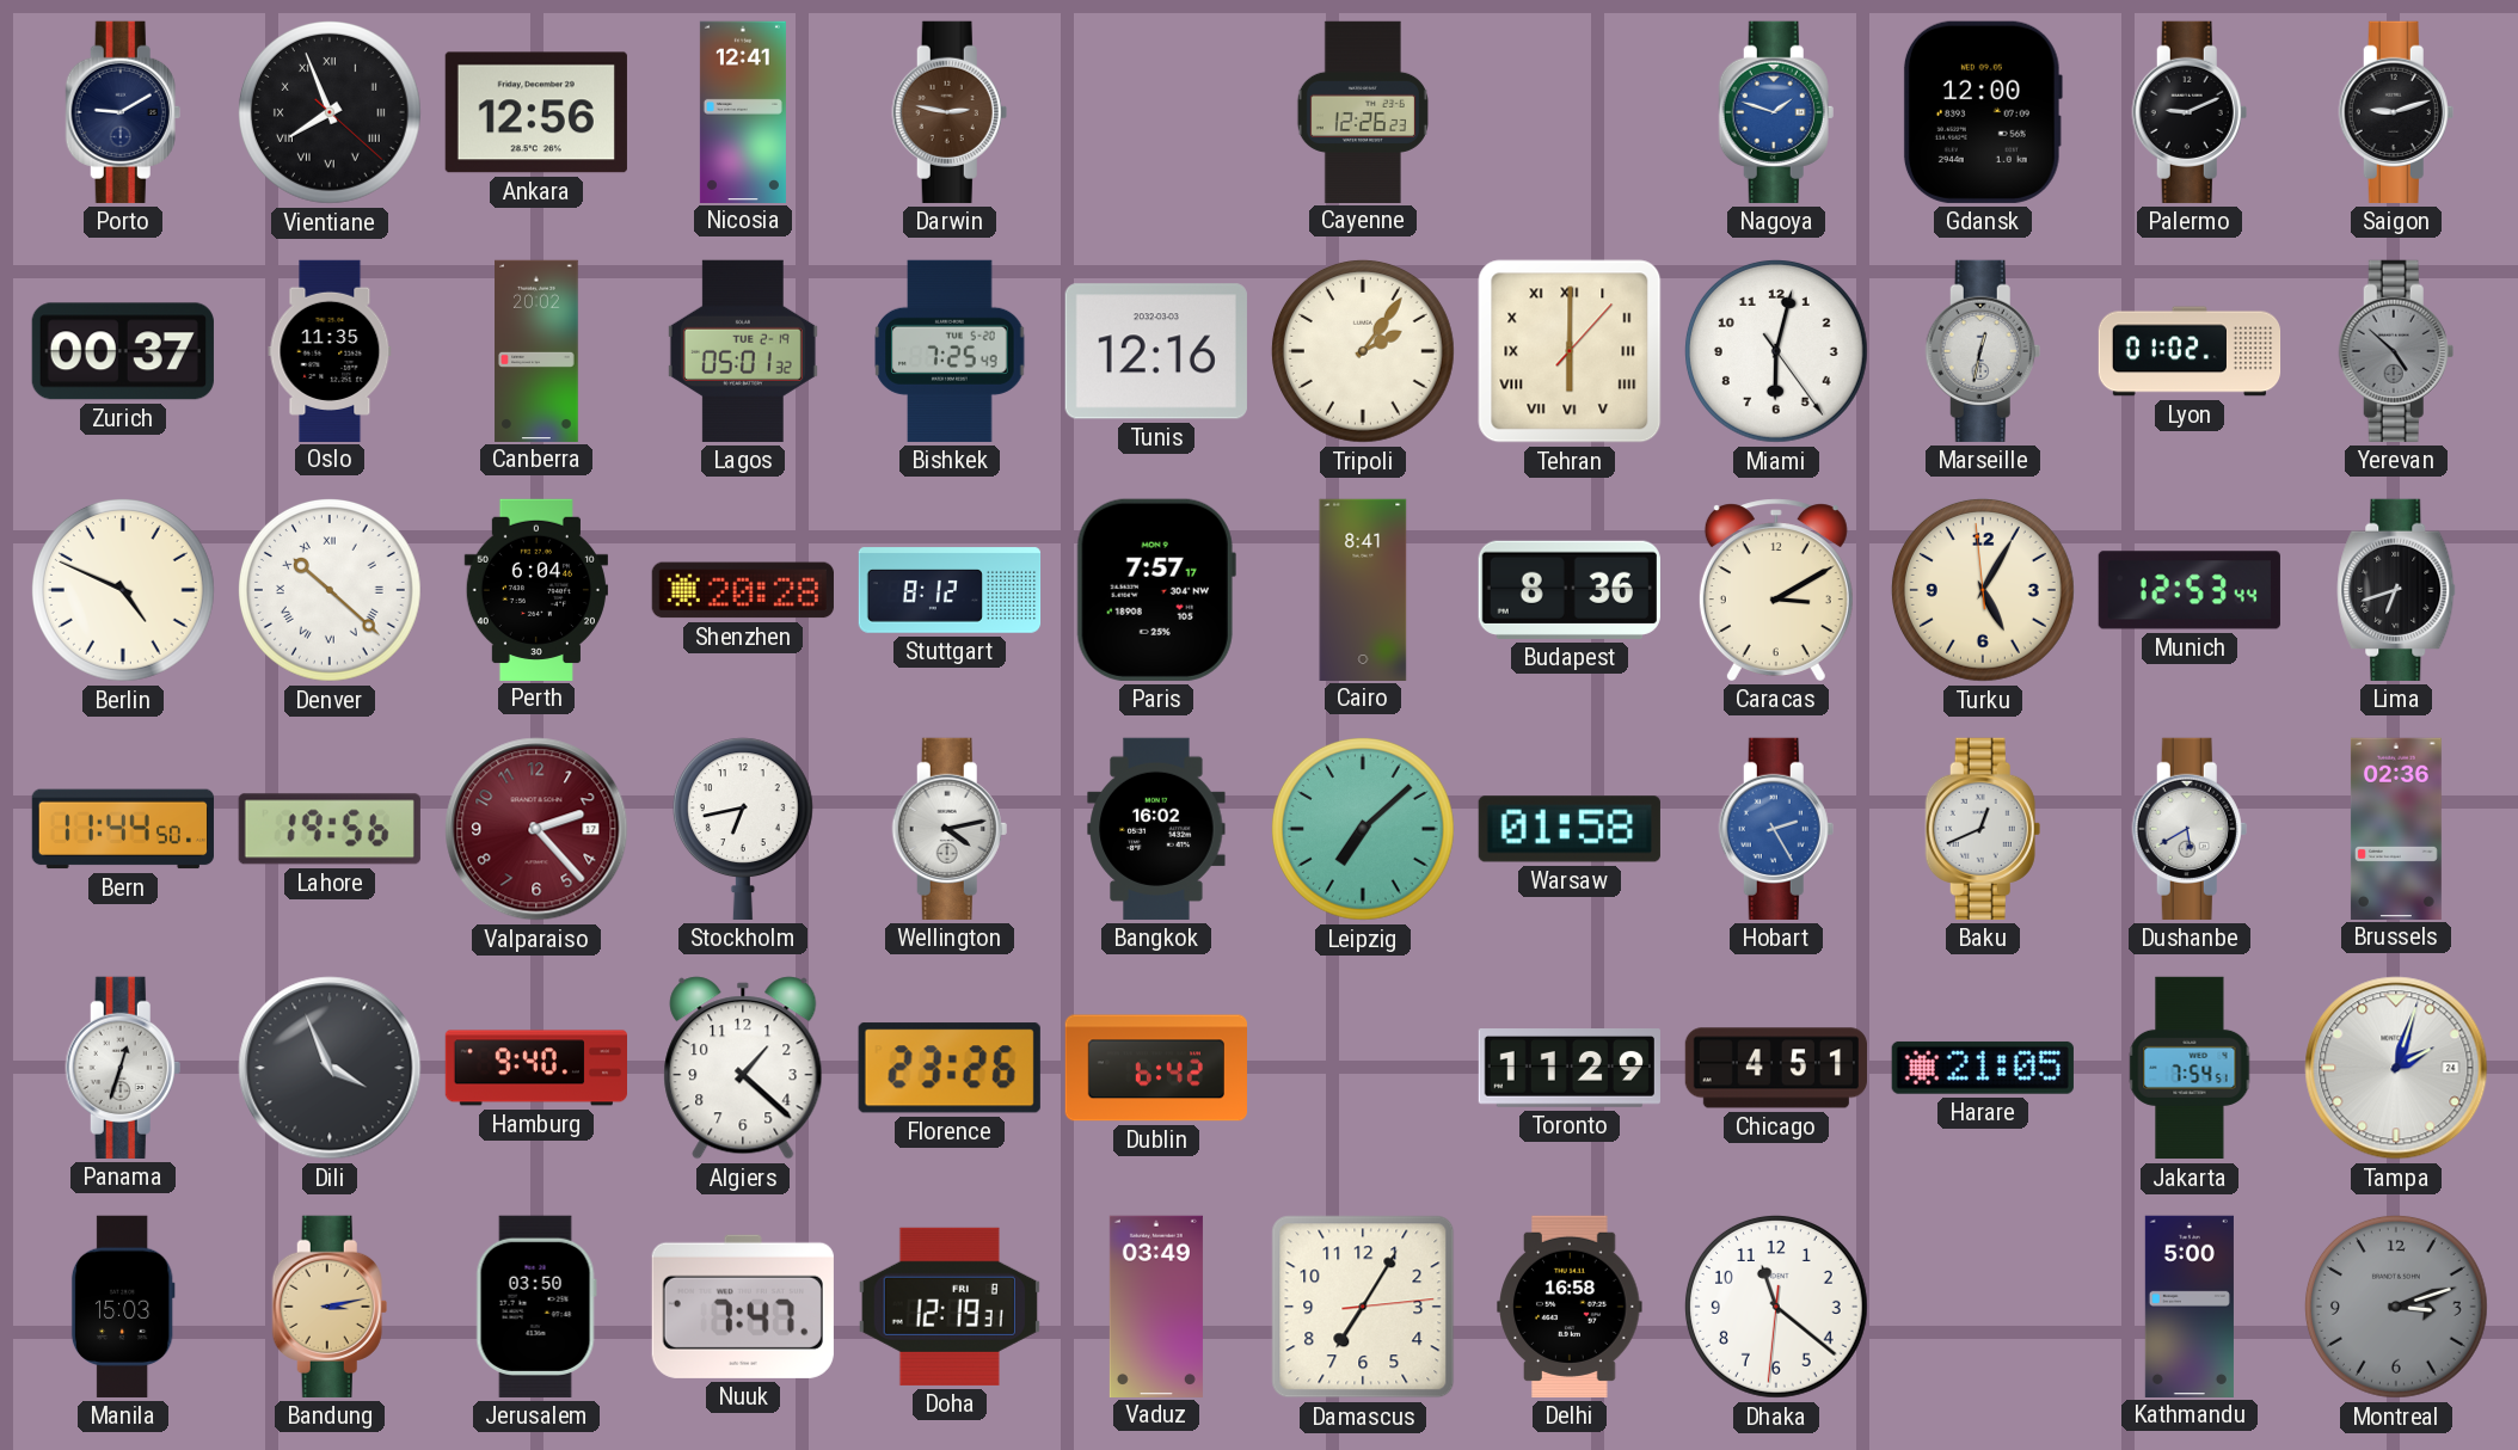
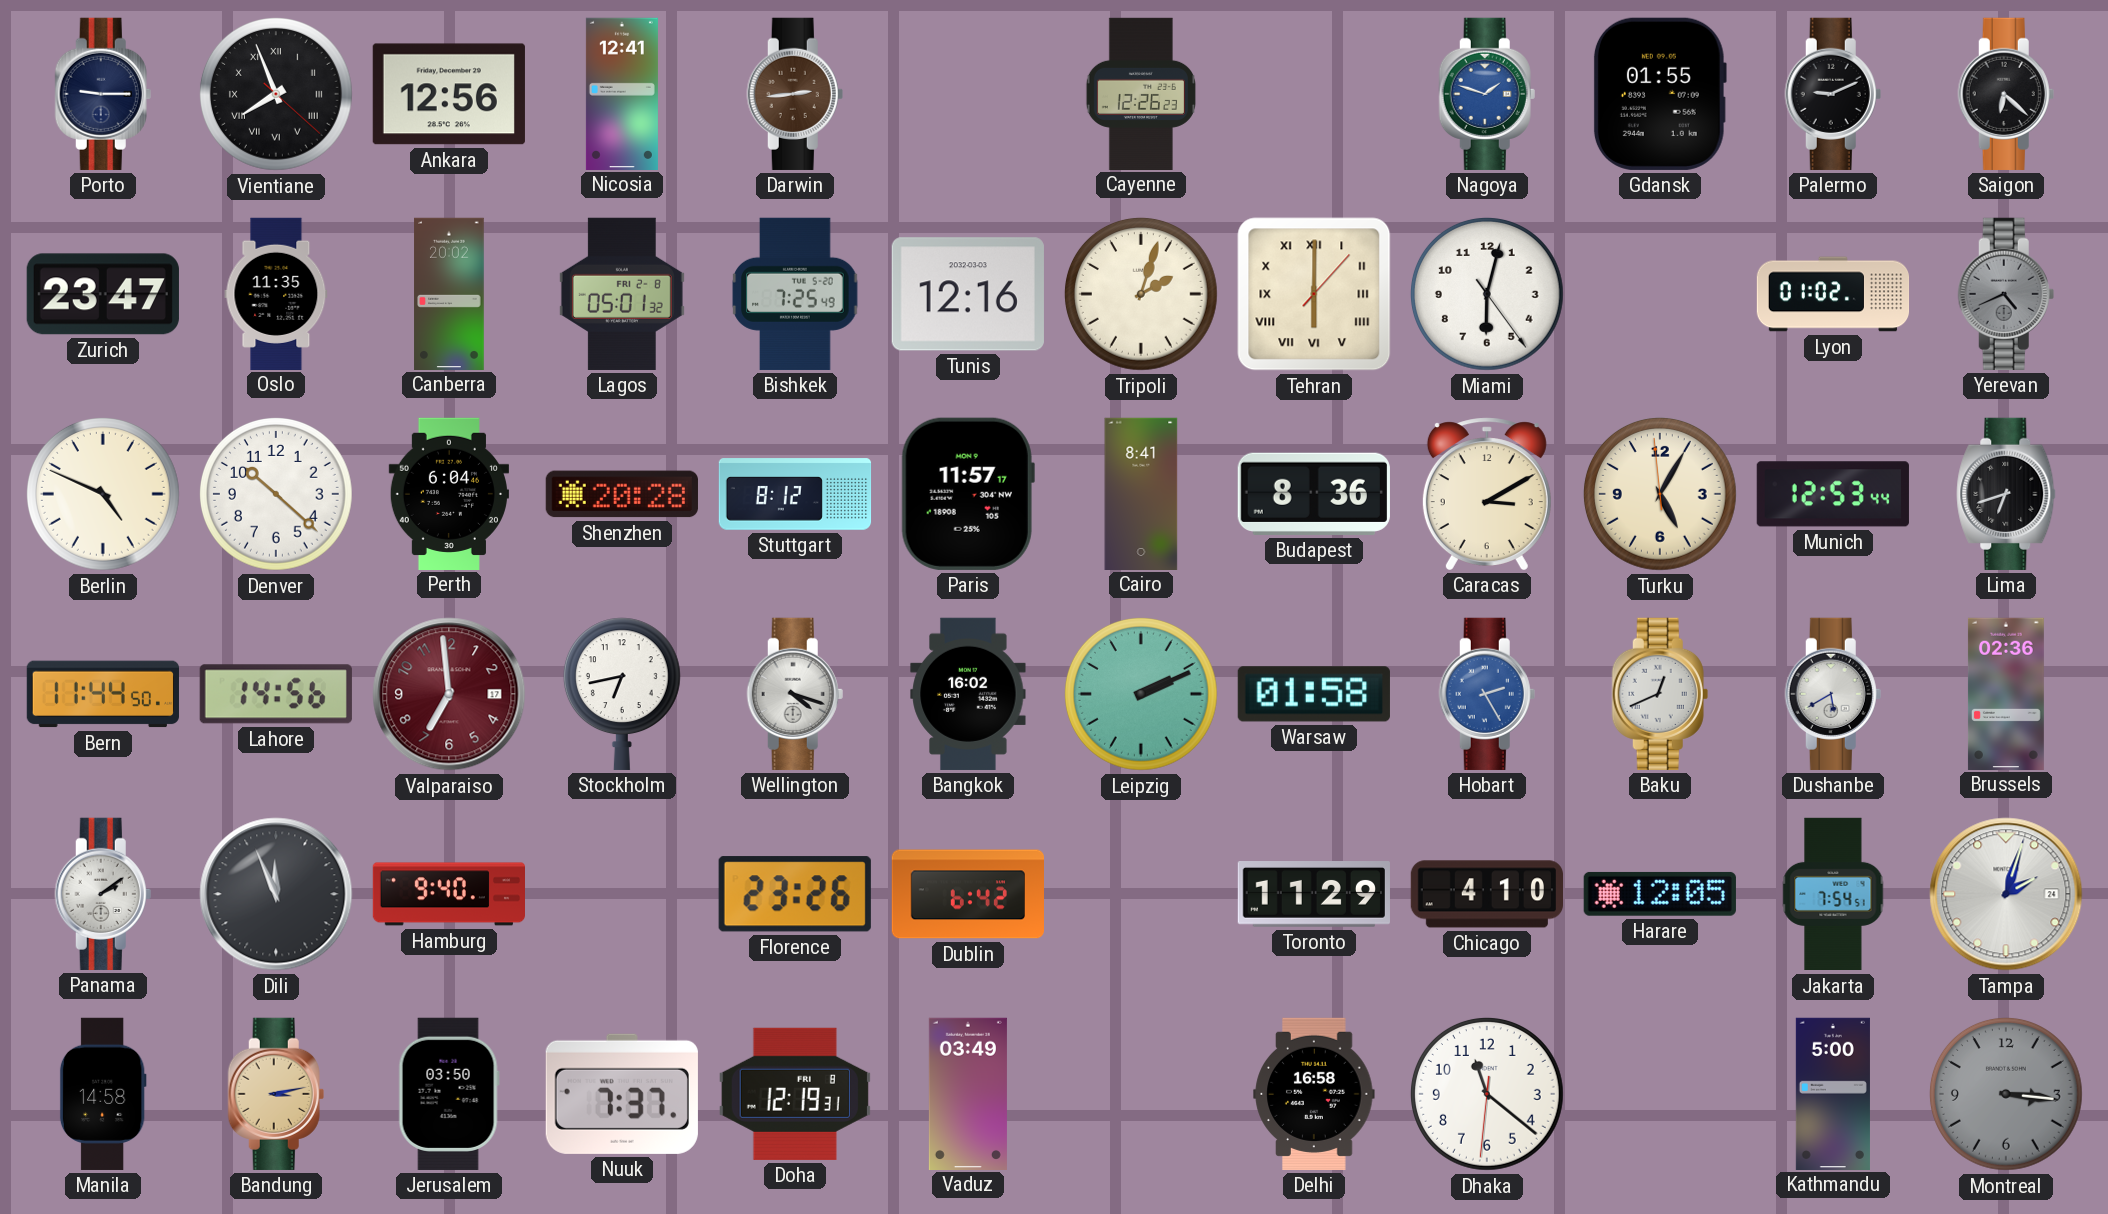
Porto: 9:10 -> 9:15 (103, 94)
Darwin: 2:47 -> 2:44 (795, 94)
Gdansk: 12:00 -> 01:55 (1660, 94)
Saigon: 9:12 -> 6:22 (2006, 94)
Zurich: 00:37 -> 23:47 (103, 294)
Lagos date: TUE 2-19 -> FRI 2-8 (622, 294)
Tripoli: 2:06 -> 2:03 (1141, 294)
Marseille: 12:32 -> none (1983, 351)
Yerevan: 4:52 -> 4:41 (2006, 294)
Denver numerals: Roman -> Arabic (276, 494)
Paris: 7:57 -> 11:57 (968, 494)
Lahore: 19:56 -> 14:56 (276, 694)
Valparaiso: 2:23 -> 6:59 (449, 694)
Wellington: 4:13 -> 4:18 (795, 694)
Leipzig: 7:08 -> 2:11 (1141, 694)
Panama: 12:33 -> 2:09 (103, 894)
Dili: 3:56 -> 11:56 (276, 894)
Algiers: 1:22 -> none (743, 1068)
Chicago: 4:51 -> 4:10 (1486, 894)
Harare: 21:05 -> 12:05 (1660, 894)
Manila: 15:03 -> 14:58 (103, 1094)
Nuuk: 7:47 -> 7:37 (622, 1094)
Damascus: 7:05 -> none (1363, 1307)
Montreal: 3:12 -> 3:16 (2006, 1094)
